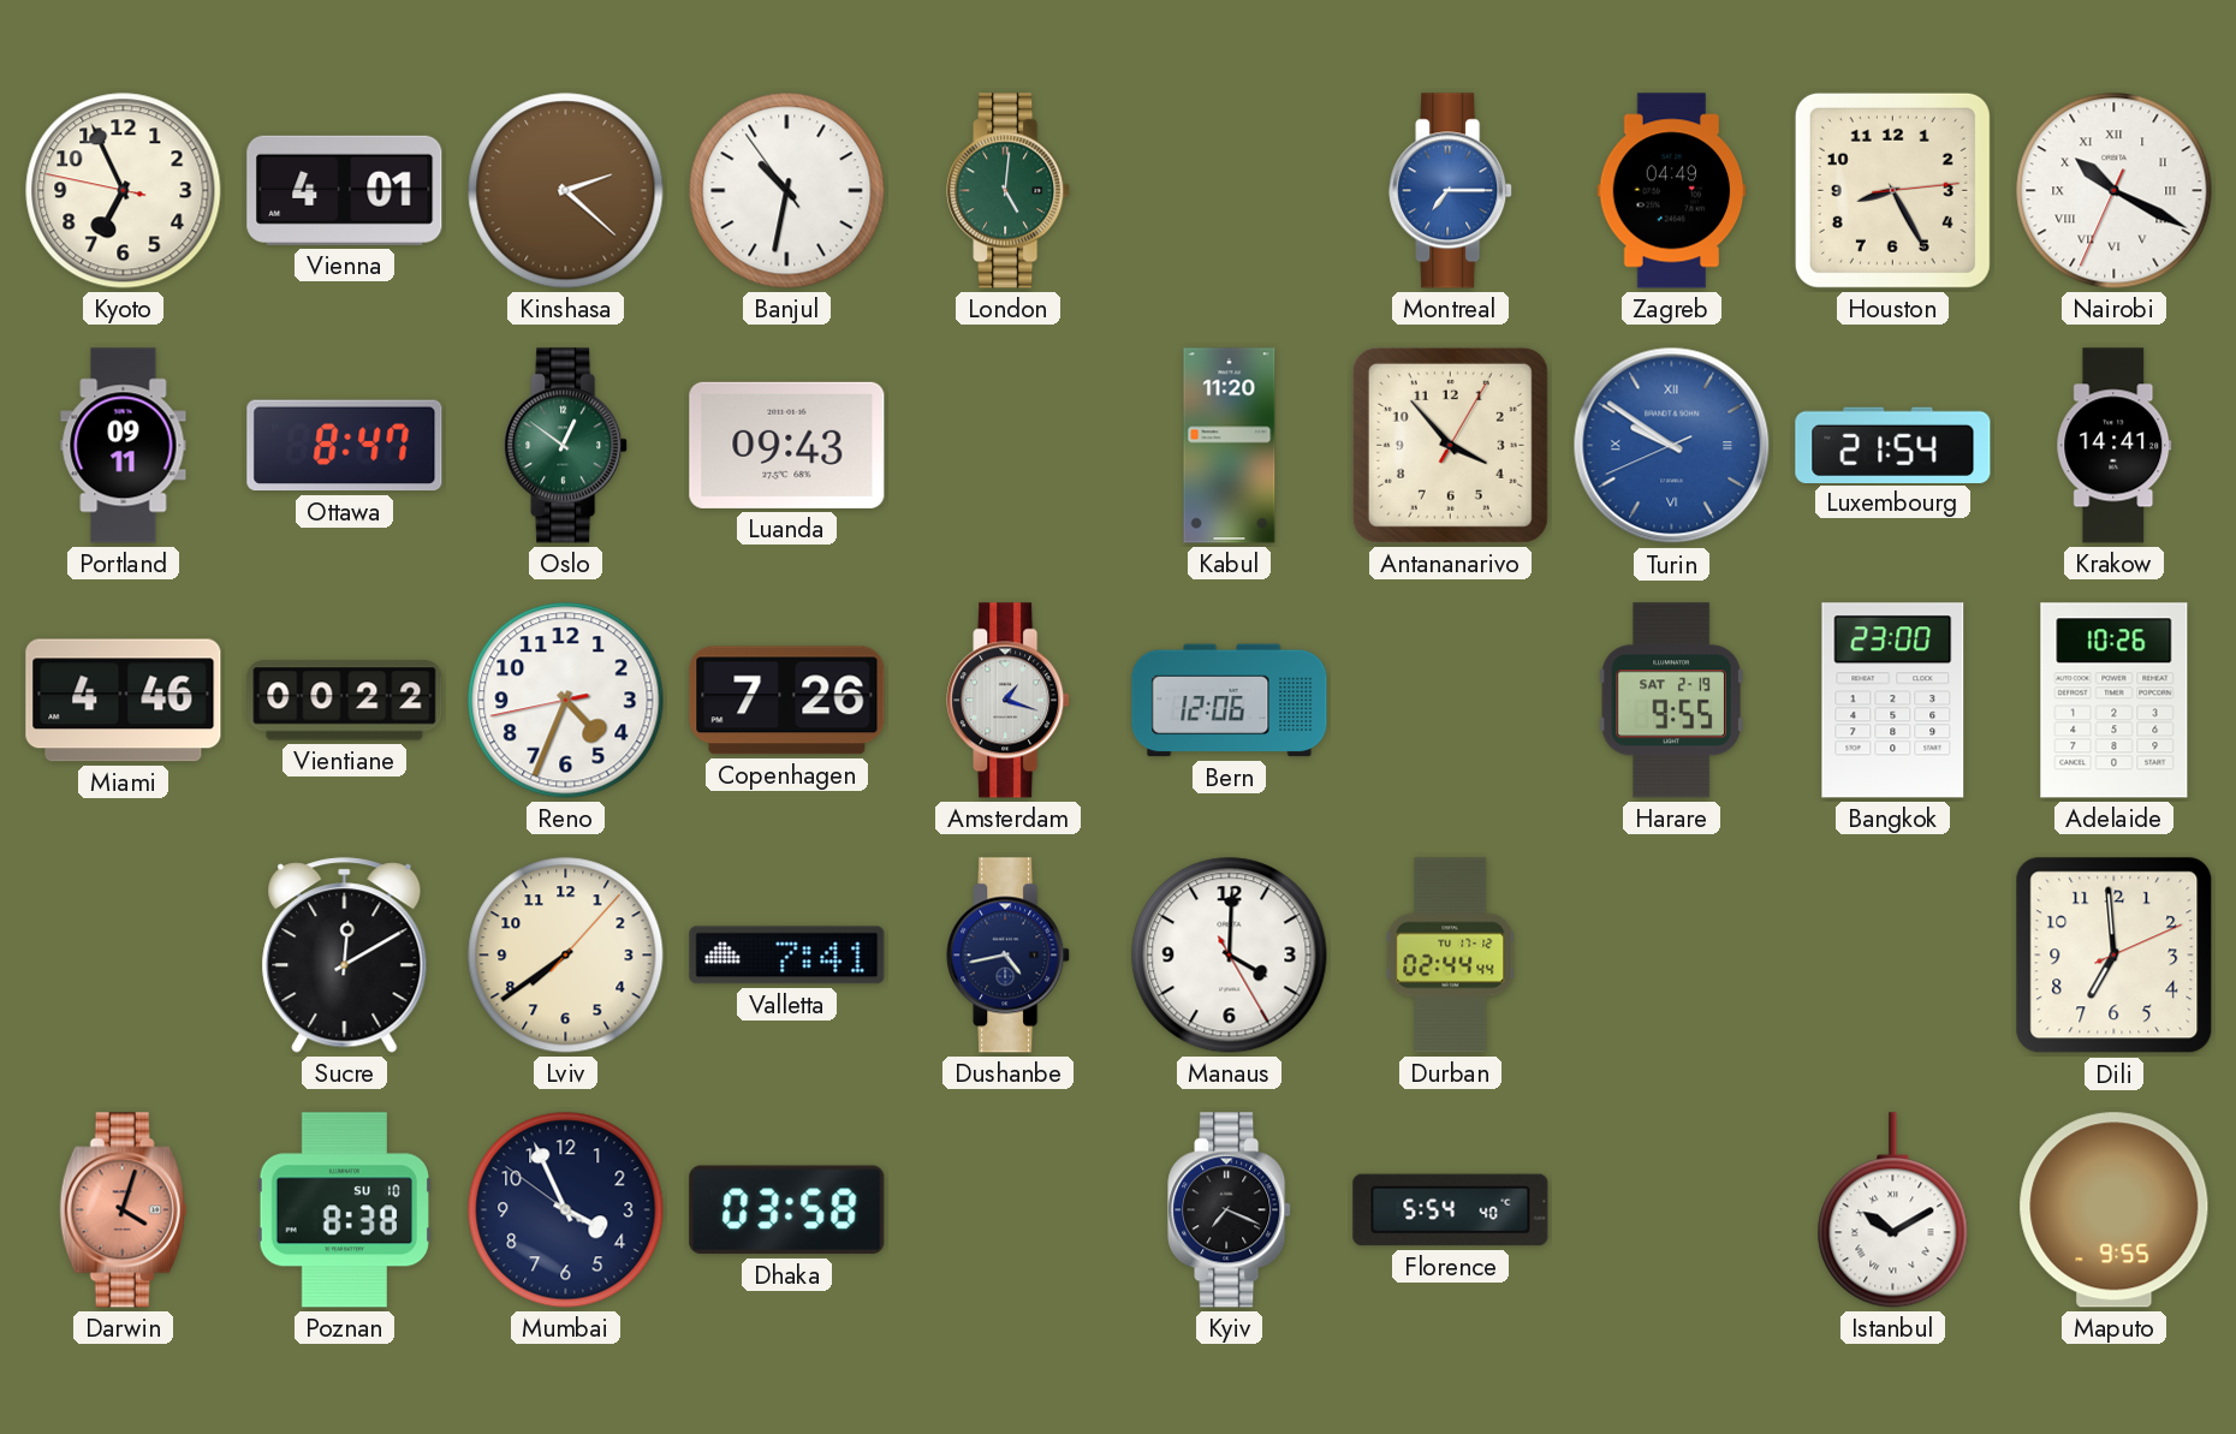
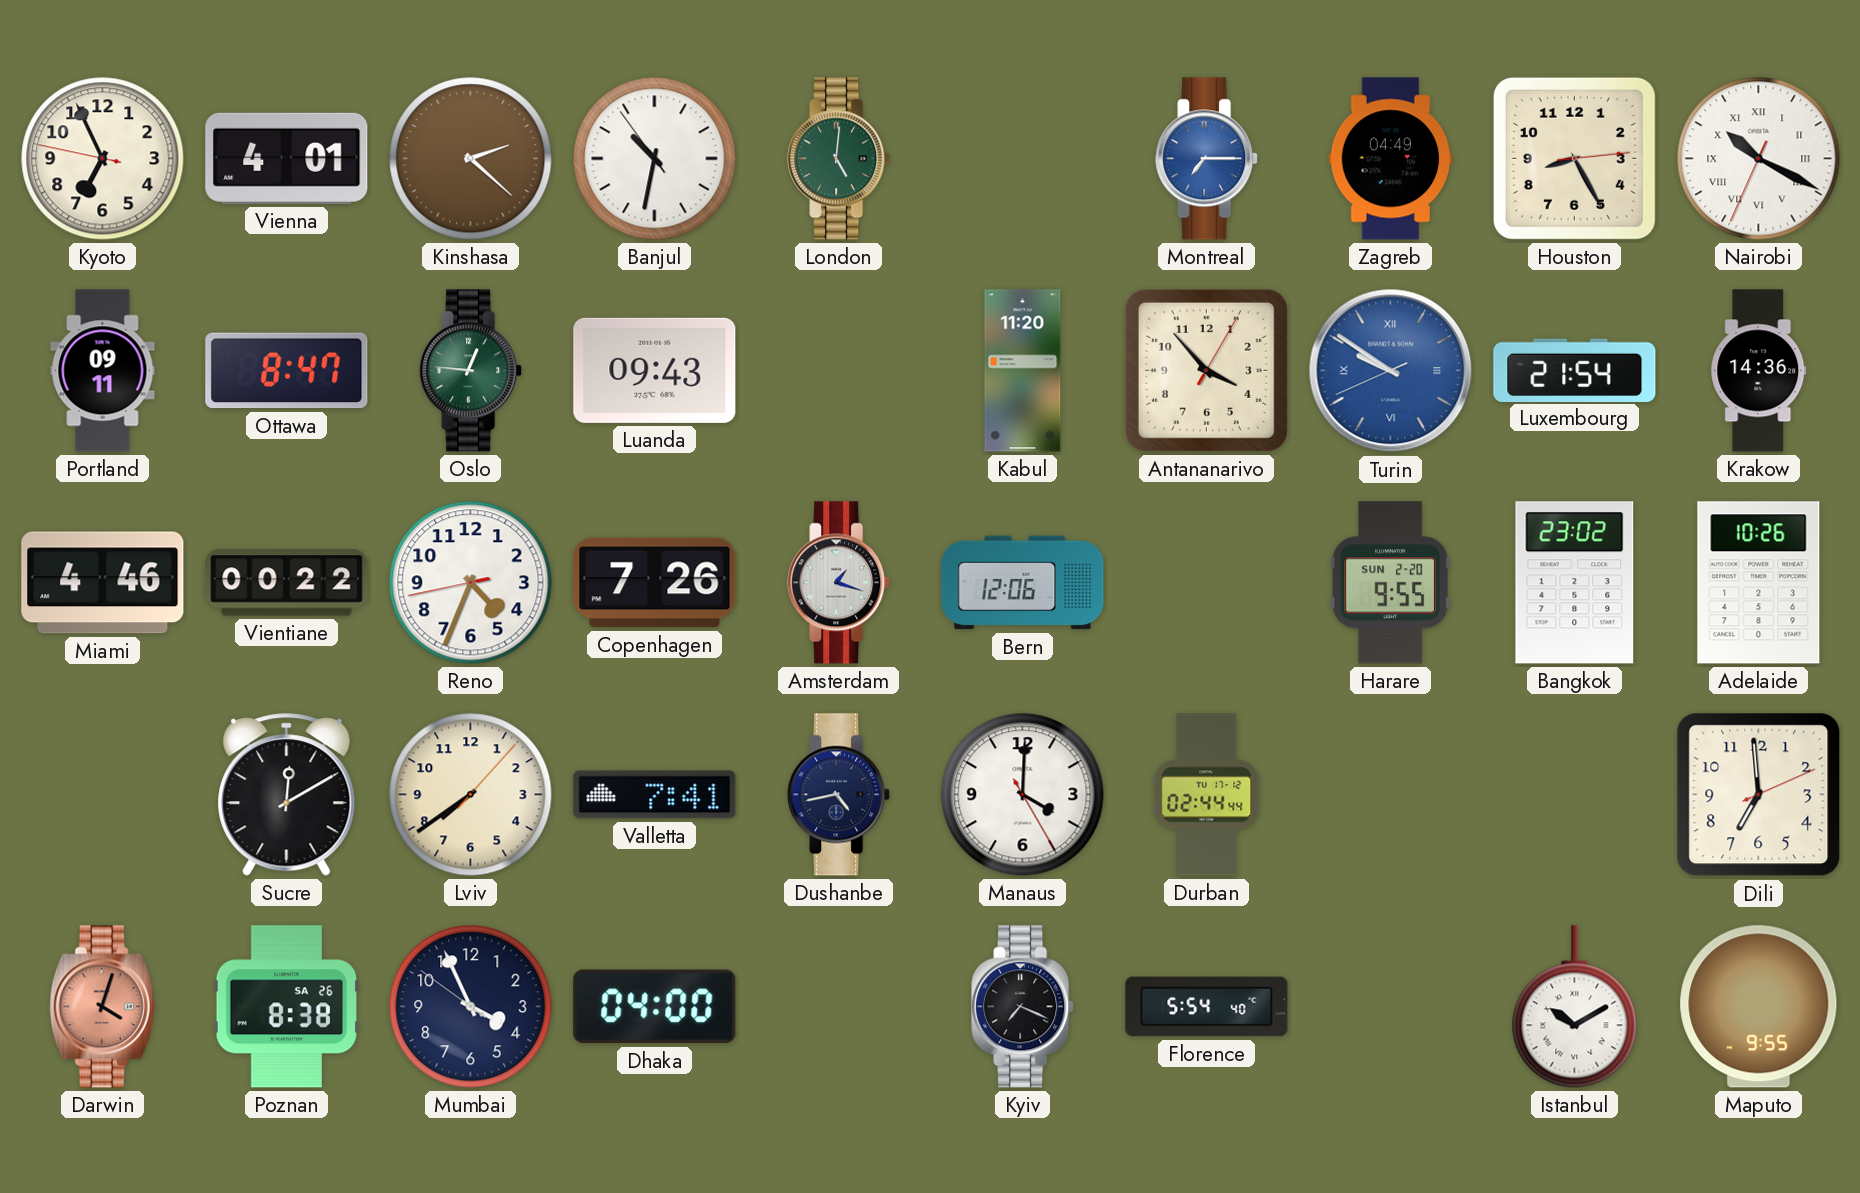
Oslo: 12:51 -> 12:46 (471, 371)
Krakow: 14:41 -> 14:36 (1759, 371)
Harare date: SAT 2-19 -> SUN 2-20 (1390, 583)
Bangkok: 23:00 -> 23:02 (1575, 583)
Poznan date: SU 10 -> SA 26 (286, 1007)
Dhaka: 03:58 -> 04:00 (655, 1007)
